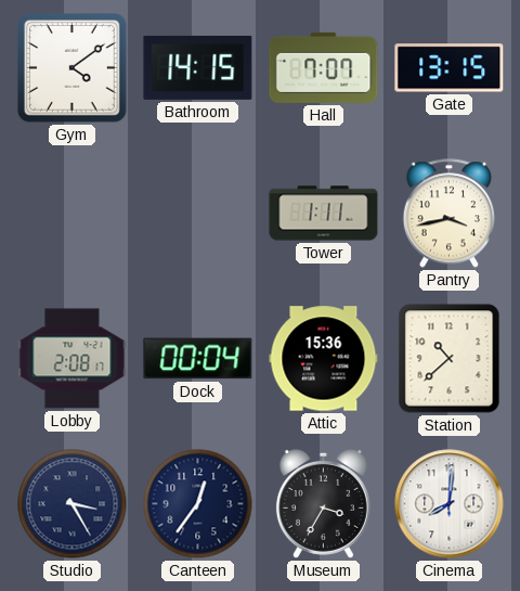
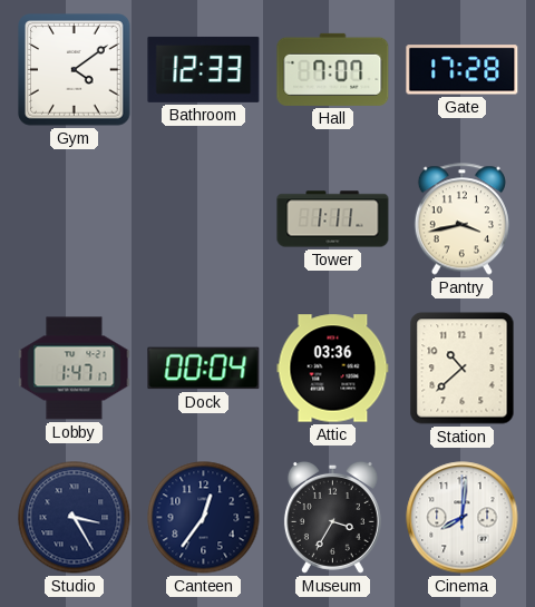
Bathroom: 14:15 -> 12:33 (204, 69)
Gate: 13:15 -> 17:28 (463, 70)
Lobby: 2:08 -> 1:47 (75, 369)
Attic: 15:36 -> 03:36 (333, 369)
